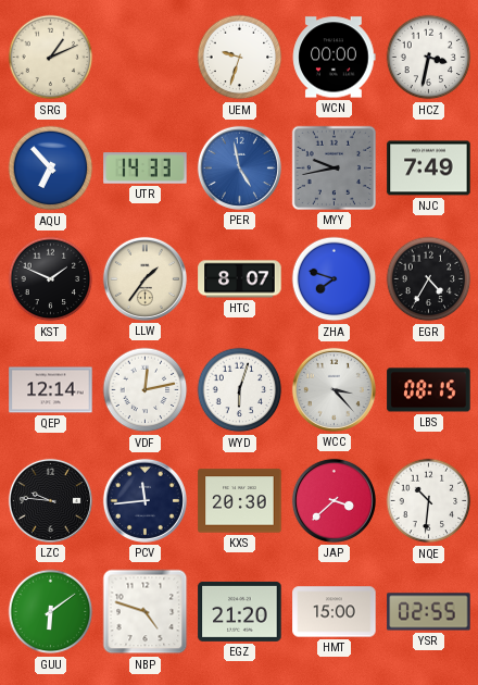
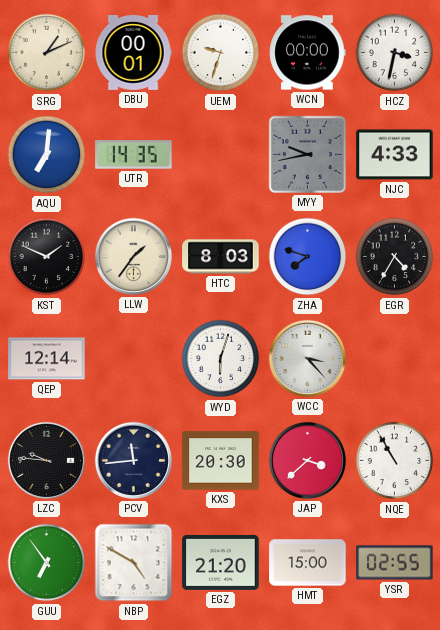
DBU: none -> 00:01 (133, 53)
AQU: 6:53 -> 7:01 (47, 155)
UTR: 14:33 -> 14:35 (134, 155)
PER: 4:58 -> none (239, 167)
NJC: 7:49 -> 4:33 (395, 155)
HTC: 8:07 -> 8:03 (221, 257)
VDF: 12:13 -> none (146, 390)
LBS: 08:15 -> none (429, 390)
NQE: 10:31 -> 10:55 (395, 461)
GUU: 6:09 -> 6:54 (47, 563)
NBP: 4:48 -> 4:50 (134, 563)
